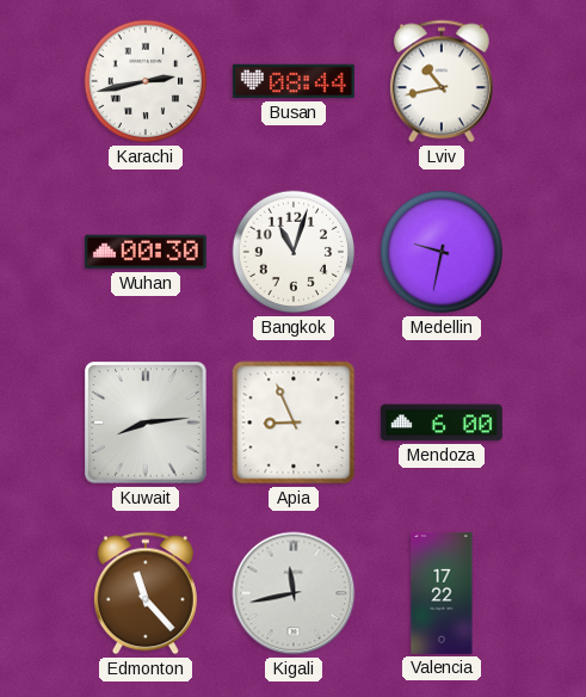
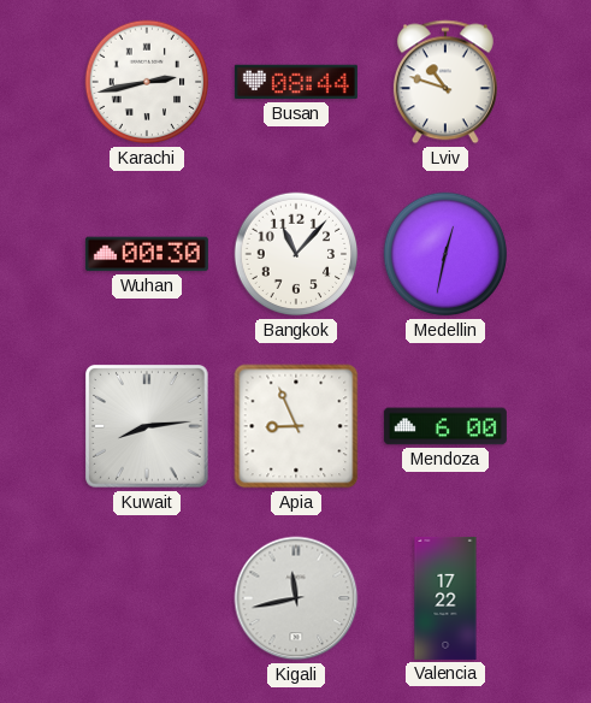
Lviv: 10:43 -> 10:48 (445, 82)
Bangkok: 11:03 -> 11:07 (296, 254)
Medellin: 9:32 -> 12:32 (445, 254)
Edmonton: 11:23 -> none (146, 593)
